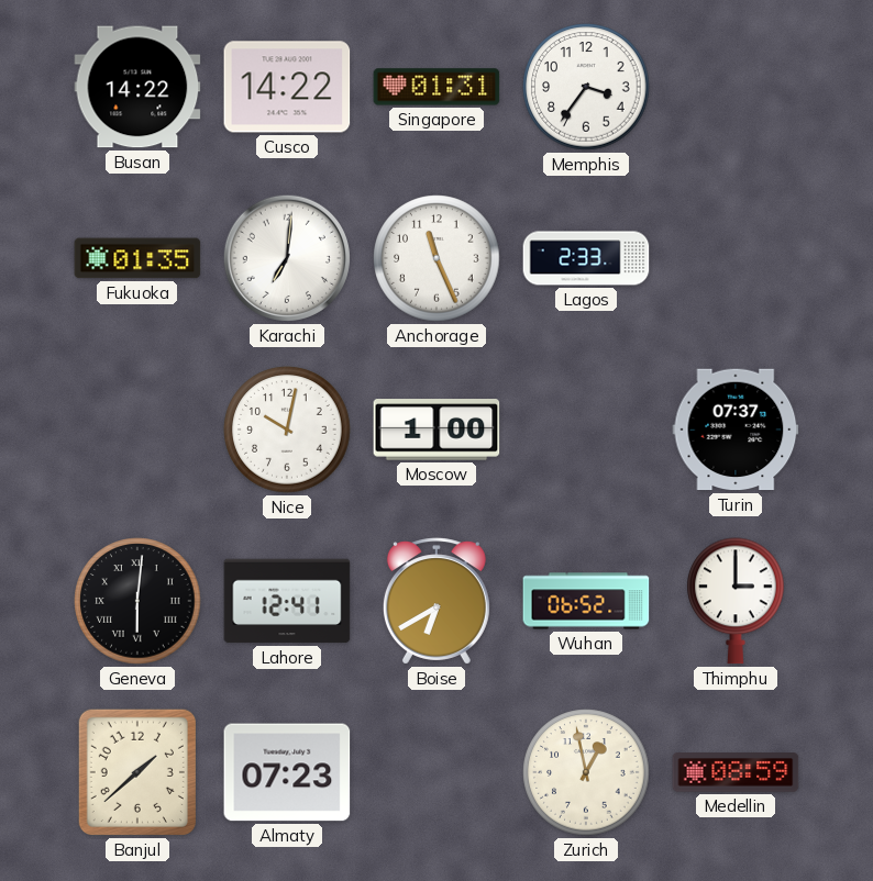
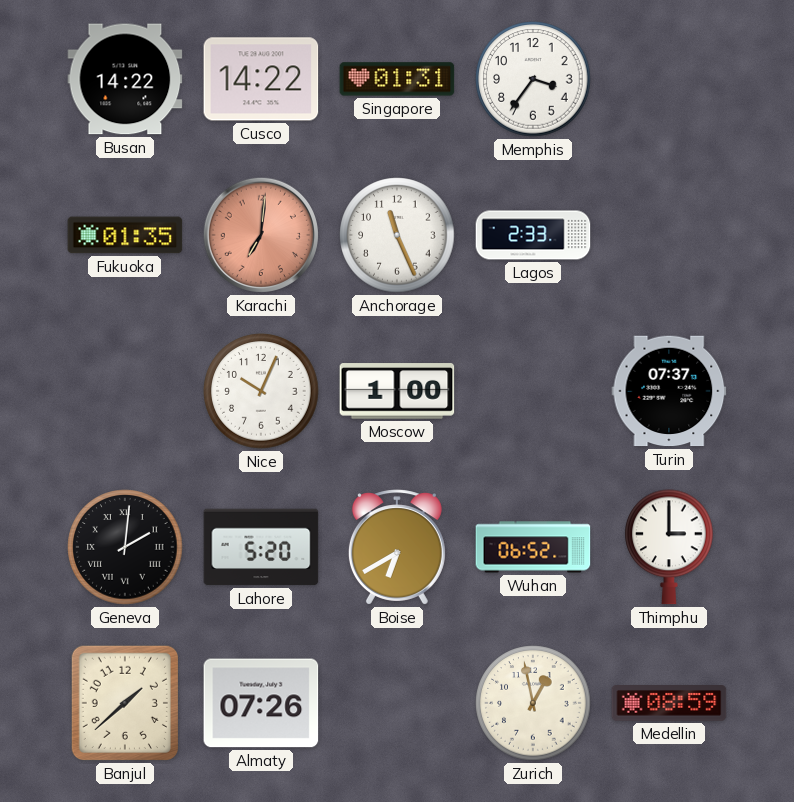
Karachi dial: white -> salmon (261, 235)
Nice: 10:02 -> 10:04 (261, 391)
Geneva: 6:01 -> 2:01 (125, 547)
Lahore: 12:41 -> 5:20 (261, 547)
Almaty: 07:23 -> 07:26 (261, 703)
